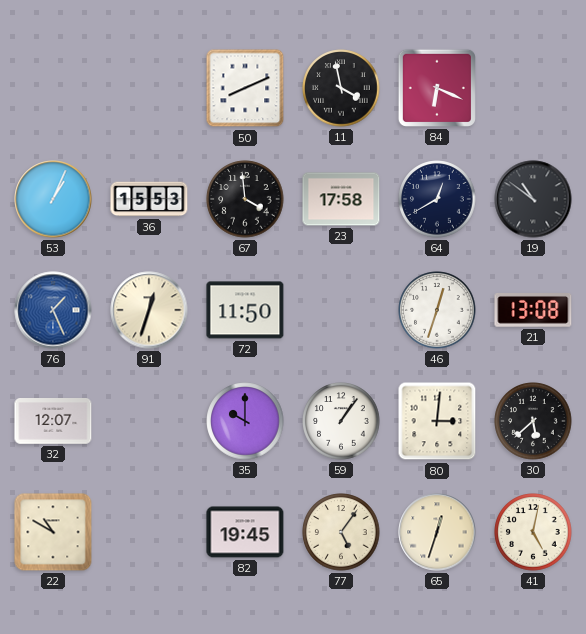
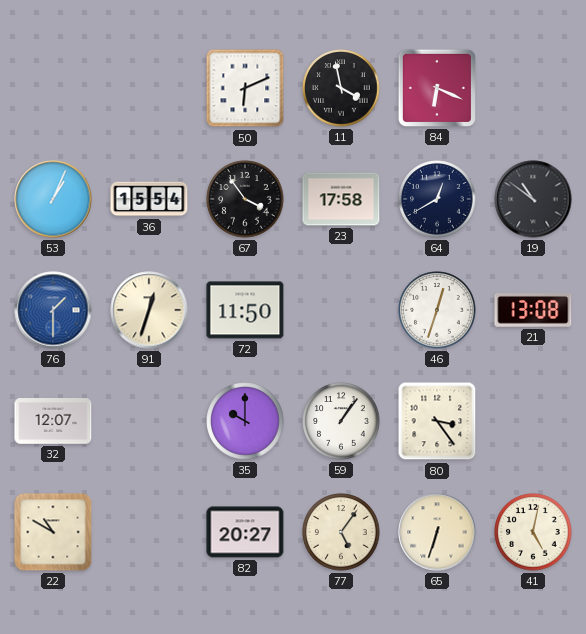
50: 8:11 -> 6:11 (245, 88)
36: 15:53 -> 15:54 (149, 199)
67: 3:59 -> 3:54 (245, 199)
76: 1:26 -> 1:30 (53, 310)
80: 3:01 -> 3:24 (437, 421)
30: 5:38 -> none (533, 421)
82: 19:45 -> 20:27 (245, 532)
65: 12:33 -> 6:33 (437, 532)
